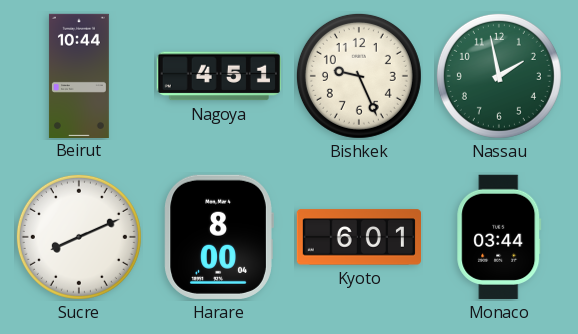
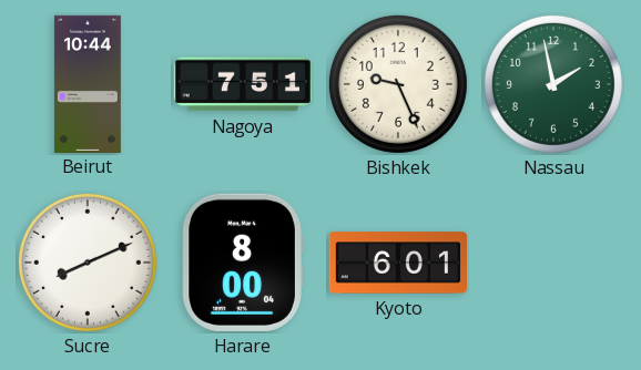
Nagoya: 4:51 -> 7:51 (243, 84)
Monaco: 03:44 -> none (499, 237)
